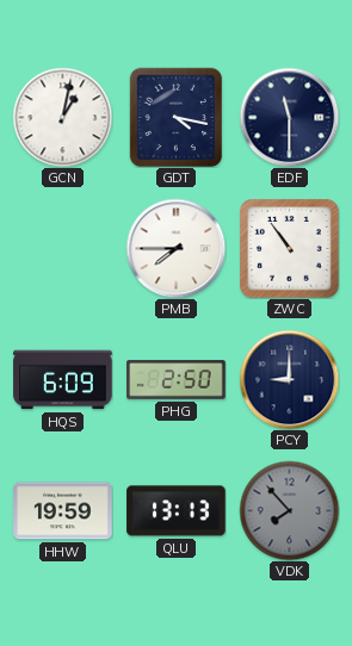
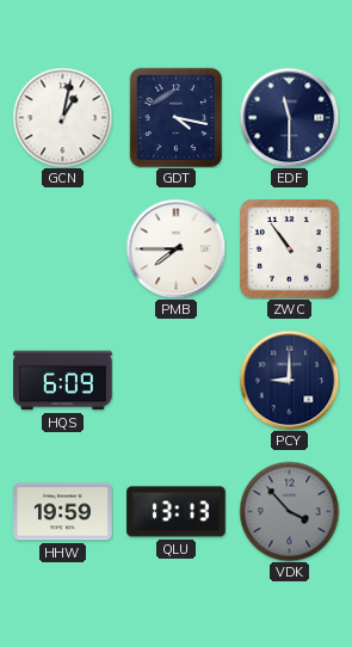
PHG: 2:50 -> none (177, 380)
VDK: 7:53 -> 3:53 (289, 511)
